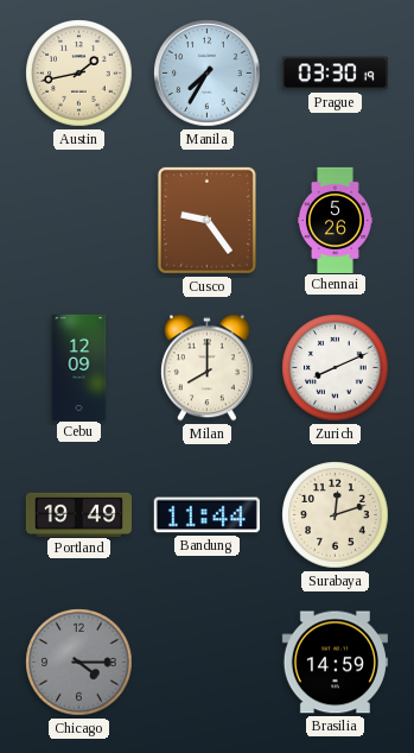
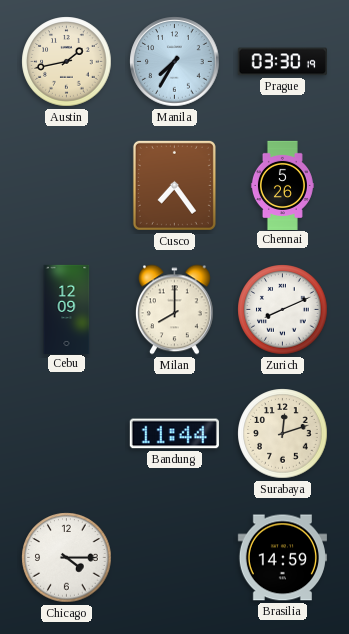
Cusco: 9:24 -> 7:24 (174, 185)
Portland: 19:49 -> none (78, 514)
Chicago dial: grey -> white (67, 558)
